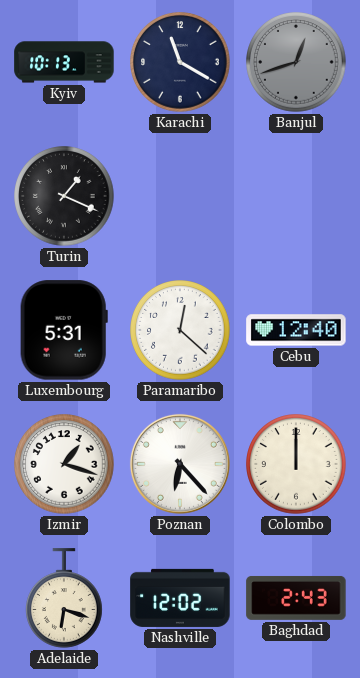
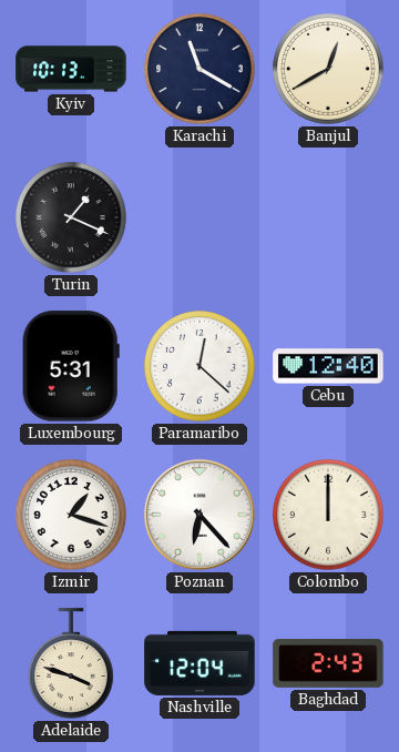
Banjul: 12:42 -> 12:40 (328, 69)
Banjul dial: grey -> cream (328, 69)
Adelaide: 6:18 -> 3:48 (72, 663)
Nashville: 12:02 -> 12:04 (199, 663)
